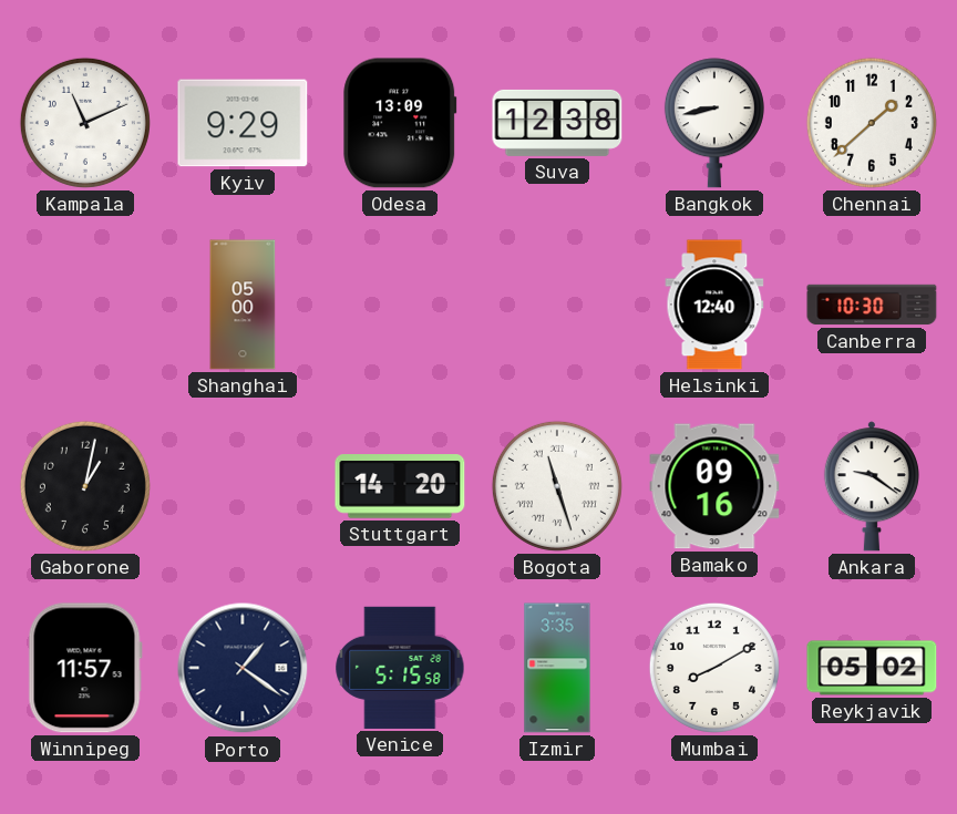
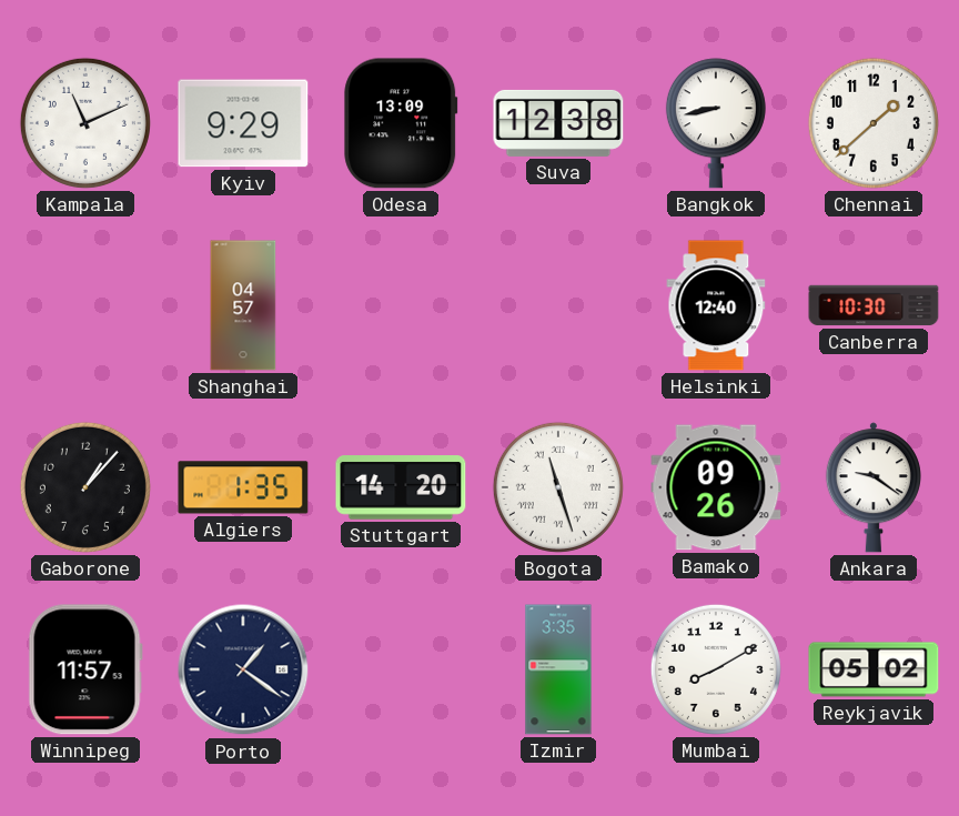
Shanghai: 05:00 -> 04:57 (243, 305)
Gaborone: 1:02 -> 1:07 (85, 487)
Algiers: none -> 1:35 (243, 487)
Bamako: 09:16 -> 09:26 (716, 487)
Venice: 5:15 -> none (400, 668)
